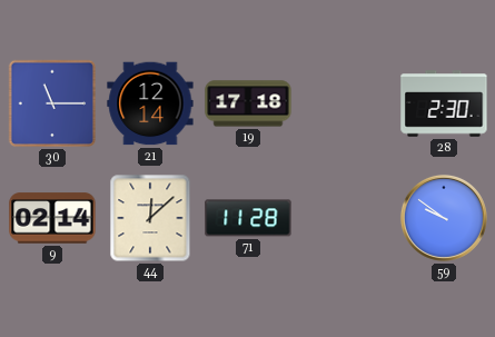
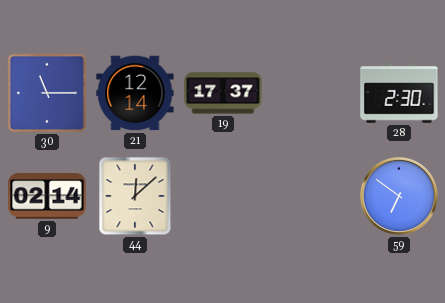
19: 17:18 -> 17:37 (223, 93)
71: 11:28 -> none (248, 218)
59: 9:51 -> 6:51 (399, 196)
